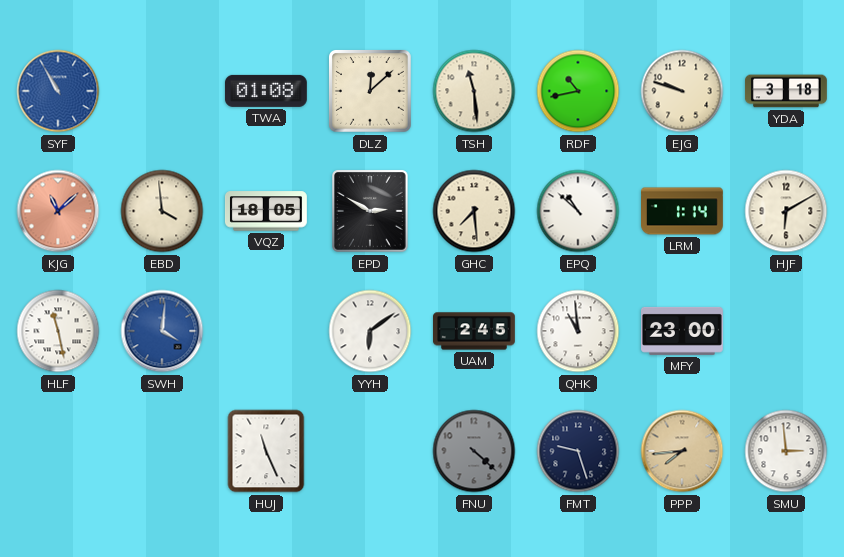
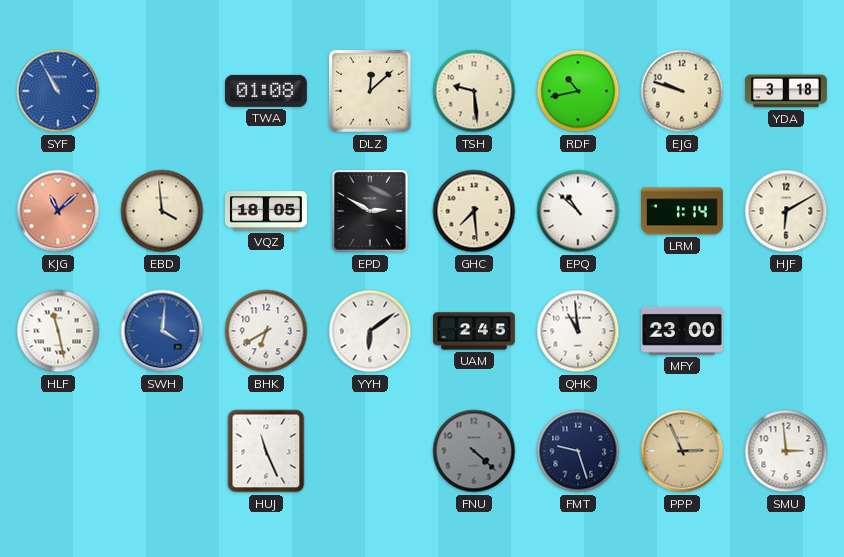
TSH: 11:29 -> 9:29 (474, 91)
BHK: none -> 6:40 (266, 331)
PPP: 7:44 -> 2:56 (682, 451)
